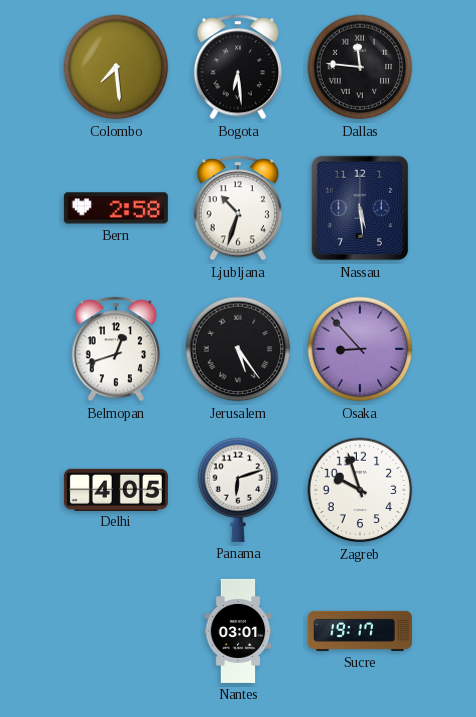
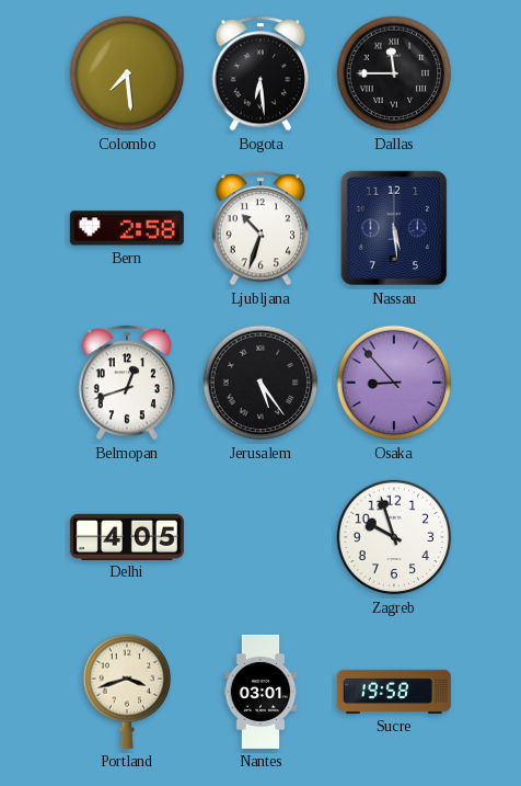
Dallas: 11:46 -> 11:45 (394, 73)
Panama: 6:12 -> none (238, 490)
Portland: none -> 3:42 (127, 692)
Sucre: 19:17 -> 19:58 (394, 692)
